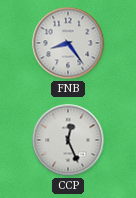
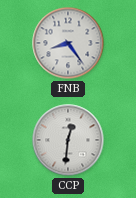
CCP: 12:26 -> 12:31 (68, 140)
